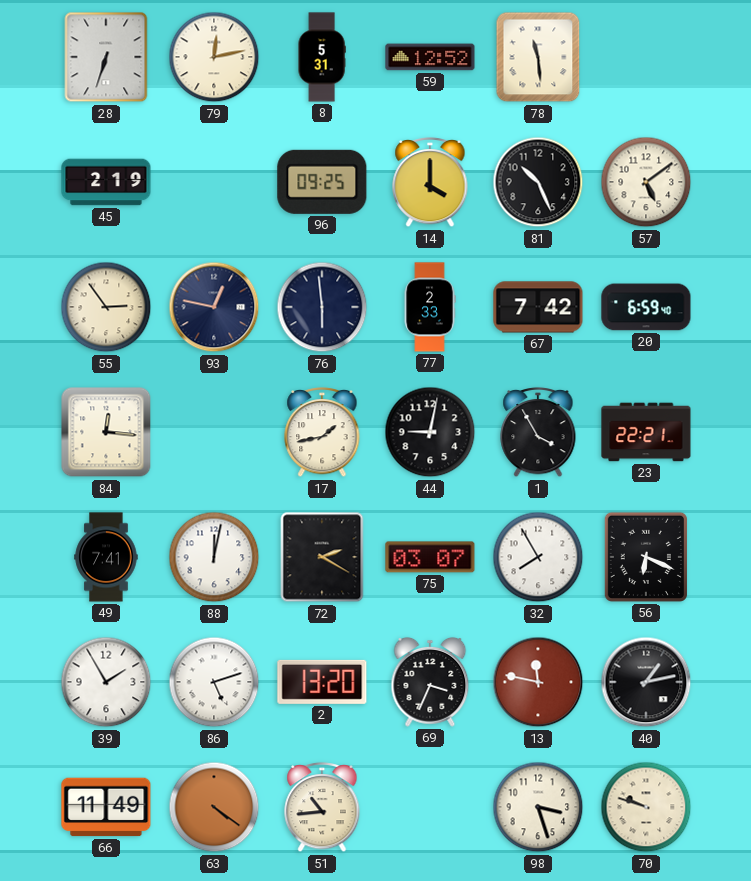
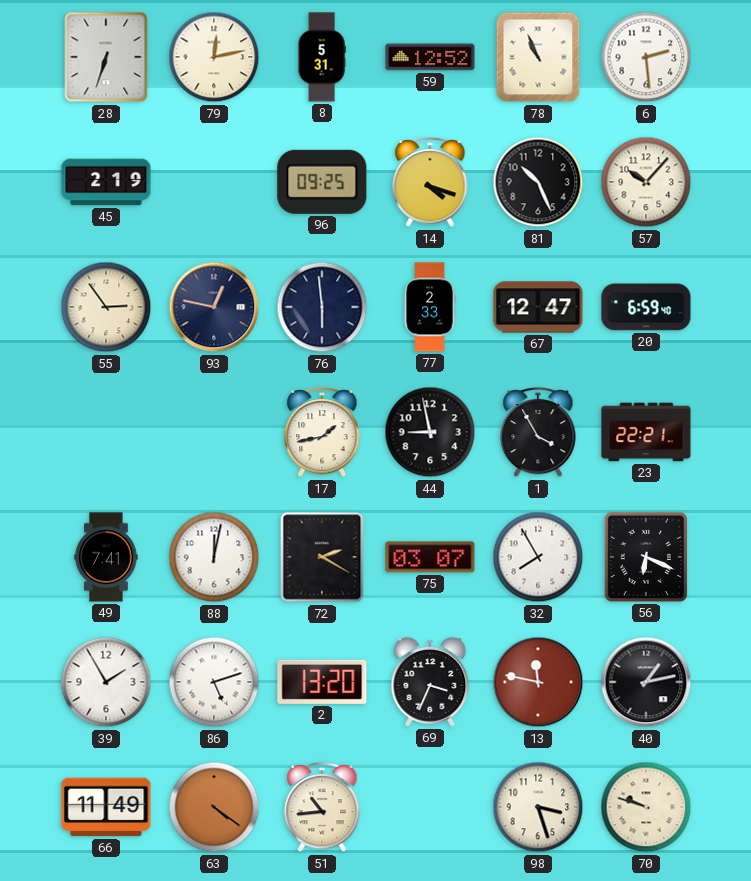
78: 11:29 -> 10:56 (538, 57)
6: none -> 2:29 (646, 57)
14: 4:00 -> 4:18 (430, 182)
57: 5:09 -> 10:07 (646, 182)
67: 7:42 -> 12:47 (538, 307)
84: 12:16 -> none (106, 432)
44: 9:02 -> 8:58 (430, 432)
